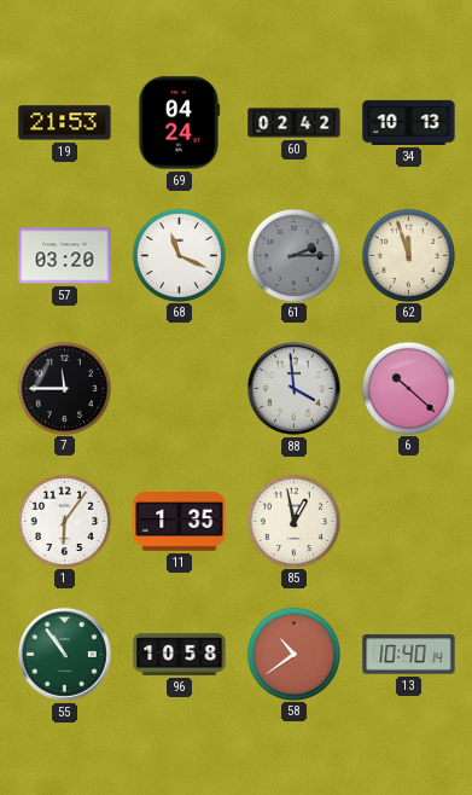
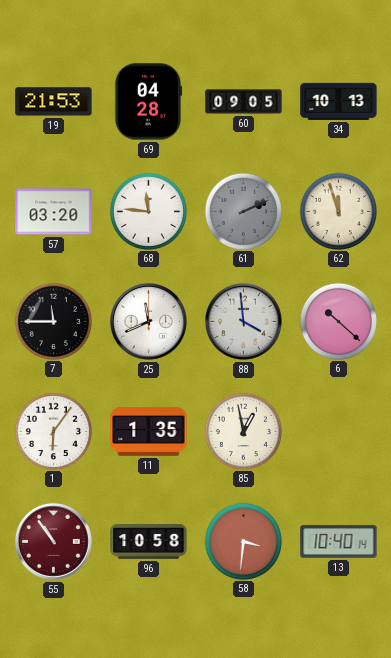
69: 04:24 -> 04:28 (148, 102)
60: 02:42 -> 09:05 (244, 102)
68: 11:19 -> 11:46 (148, 211)
61: 2:15 -> 2:11 (243, 211)
25: none -> 11:41 (148, 321)
55 dial: green -> burgundy (53, 541)
58: 10:39 -> 3:31 (243, 541)
